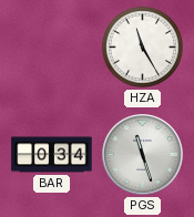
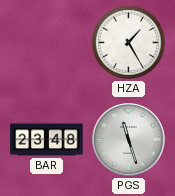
HZA: 11:25 -> 1:25 (128, 42)
BAR: 0:34 -> 23:48 (47, 140)
